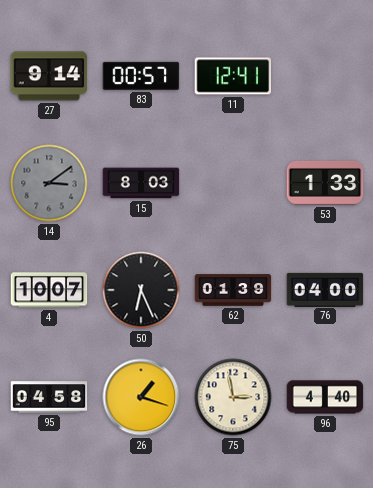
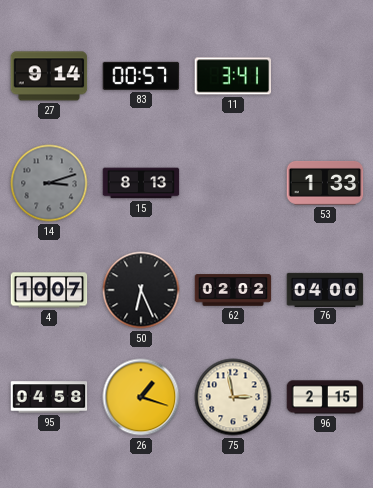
11: 12:41 -> 3:41 (233, 76)
14: 3:09 -> 3:12 (49, 183)
15: 8:03 -> 8:13 (141, 183)
62: 01:39 -> 02:02 (233, 290)
96: 4:40 -> 2:15 (325, 397)
